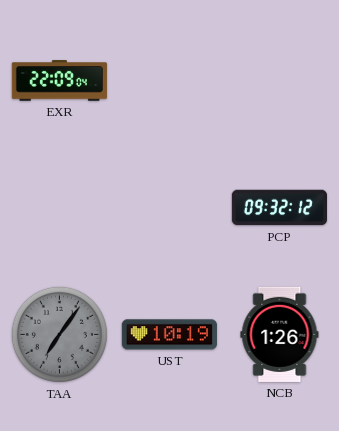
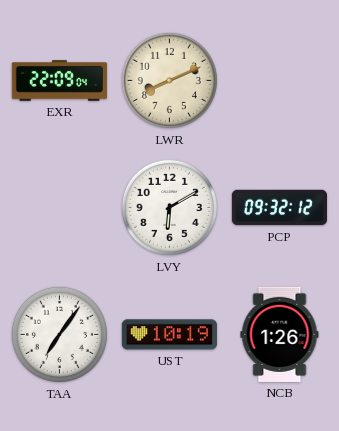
LWR: none -> 8:11 (169, 80)
LVY: none -> 6:10 (169, 207)
TAA dial: grey -> white (59, 334)
